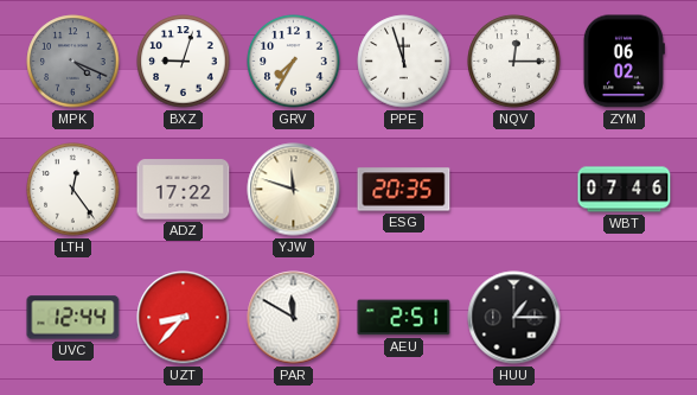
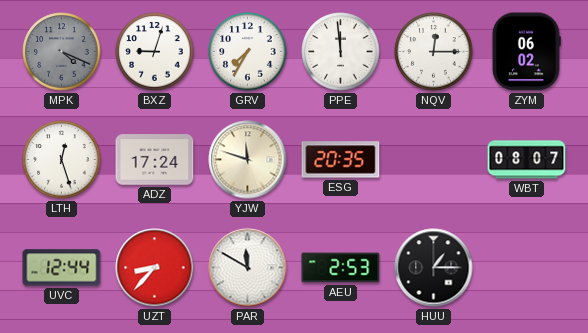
PPE: 11:57 -> 11:59 (341, 52)
LTH: 12:24 -> 12:27 (62, 160)
ADZ: 17:22 -> 17:24 (155, 160)
WBT: 07:46 -> 08:07 (527, 160)
AEU: 2:51 -> 2:53 (341, 268)
